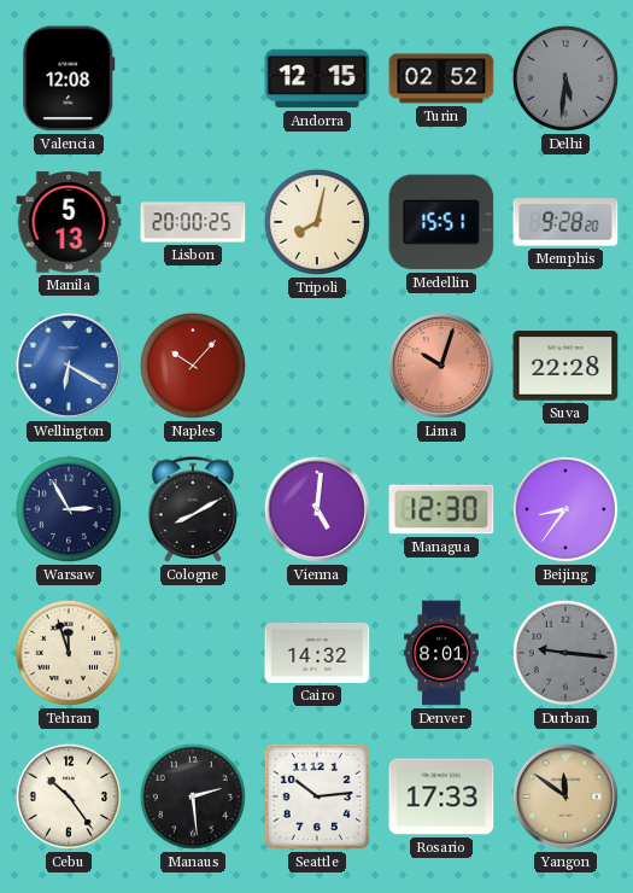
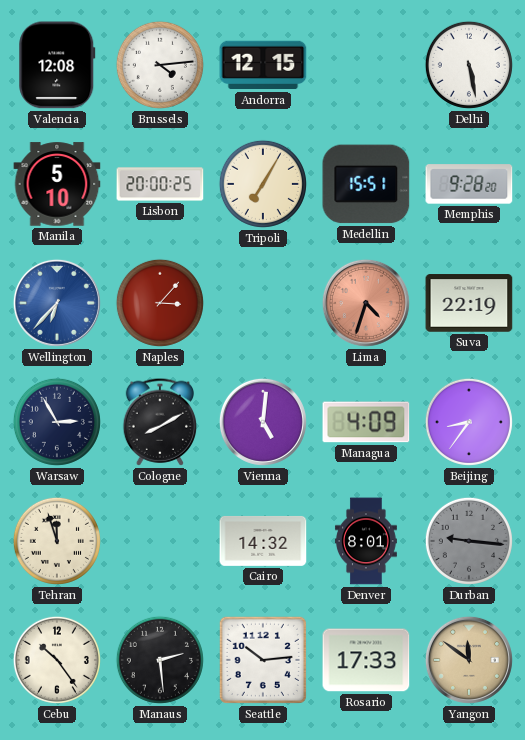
Brussels: none -> 4:14 (160, 65)
Turin: 02:52 -> none (441, 78)
Delhi: 5:31 -> 5:28 (469, 65)
Delhi dial: grey -> white (469, 65)
Manila: 5:13 -> 5:10 (57, 184)
Tripoli: 8:02 -> 7:05 (263, 184)
Wellington: 6:20 -> 6:37 (57, 303)
Naples: 10:07 -> 3:07 (160, 303)
Lima: 10:03 -> 4:33 (366, 303)
Suva: 22:28 -> 22:19 (469, 303)
Managua: 12:30 -> 4:09 (366, 422)
